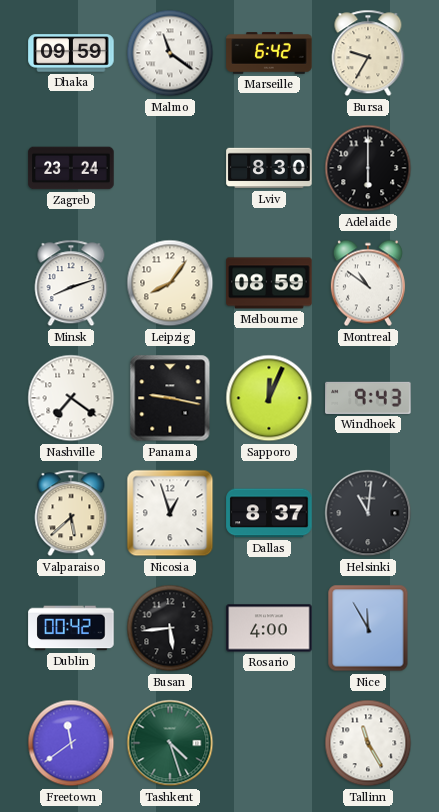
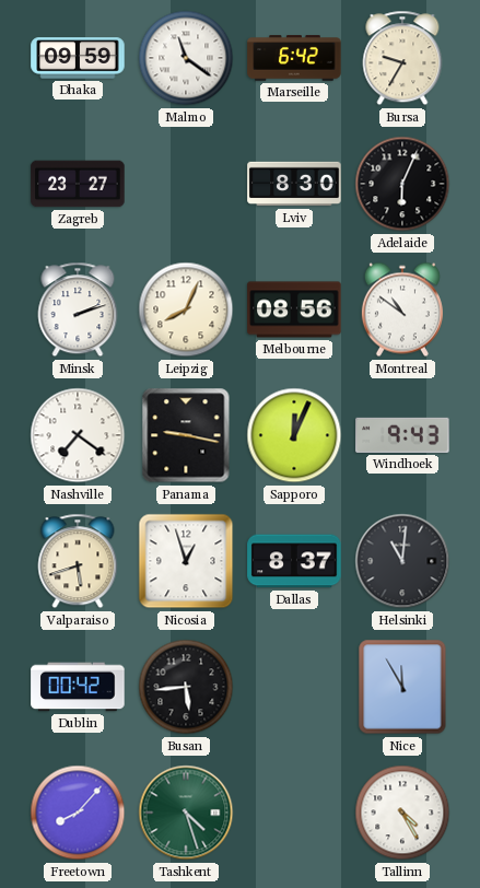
Zagreb: 23:24 -> 23:27 (78, 184)
Adelaide: 6:00 -> 6:04 (402, 184)
Minsk: 8:12 -> 2:12 (78, 309)
Leipzig: 8:06 -> 8:04 (186, 309)
Melbourne: 08:59 -> 08:56 (294, 309)
Valparaiso: 5:38 -> 5:42 (78, 561)
Rosario: 4:00 -> none (269, 628)
Freetown: 11:39 -> 8:07 (78, 813)
Tallinn: 11:25 -> 4:25 (402, 813)
